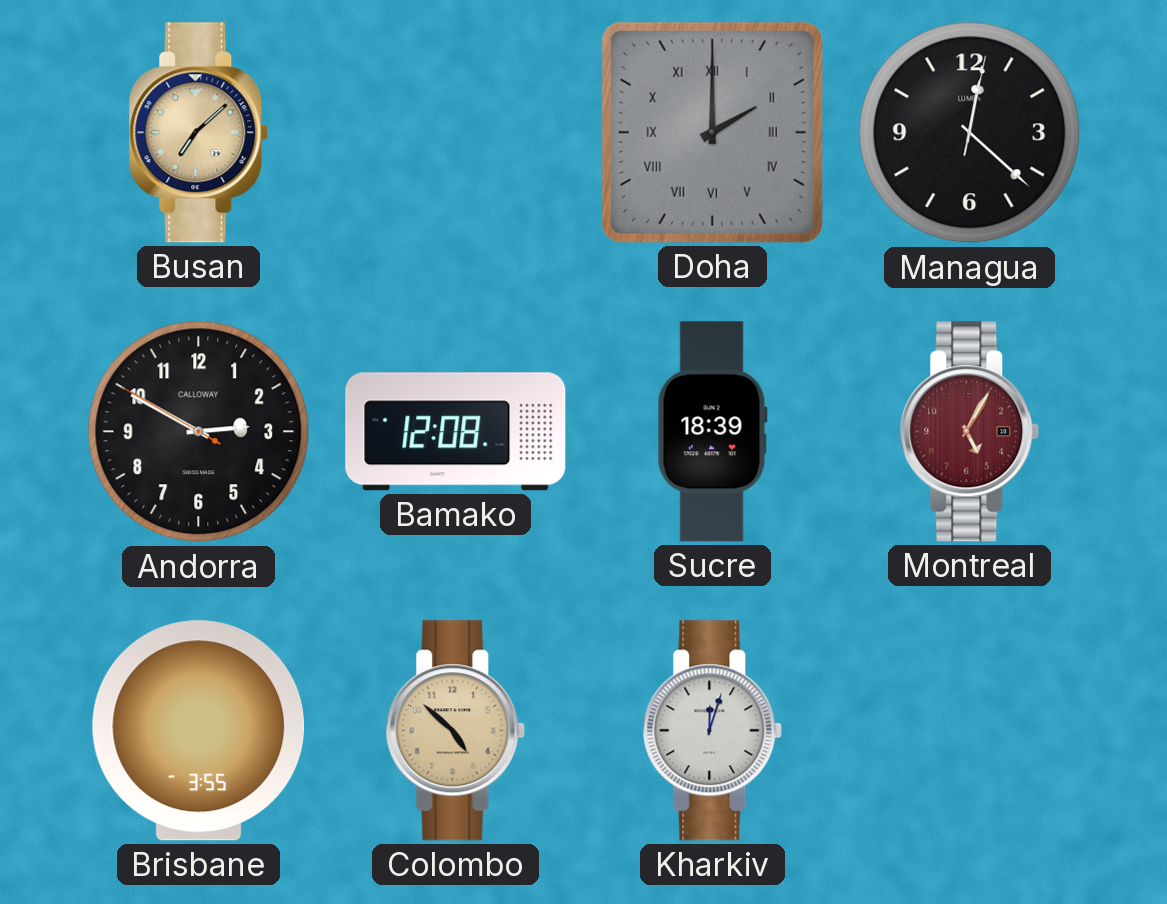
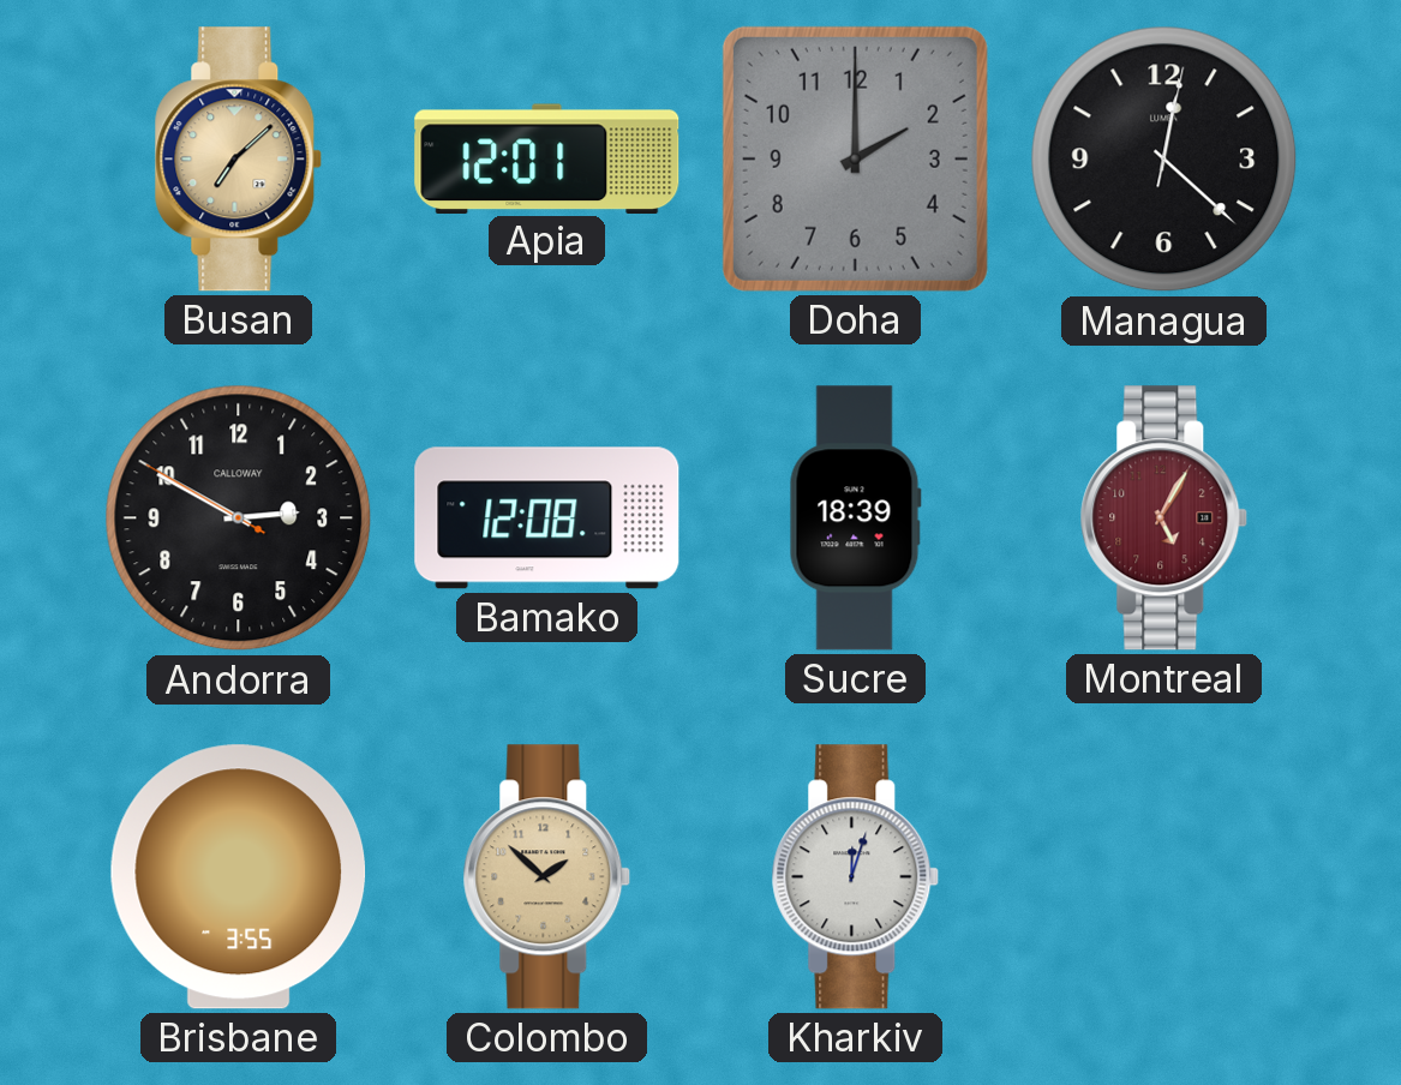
Apia: none -> 12:01 (547, 158)
Doha numerals: Roman -> Arabic (855, 158)
Colombo: 4:52 -> 1:52 (547, 877)
